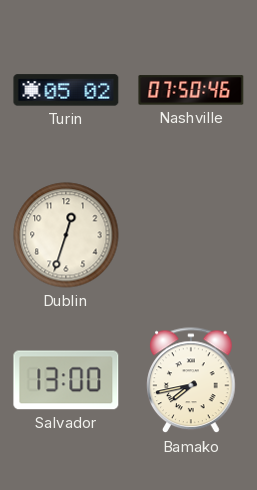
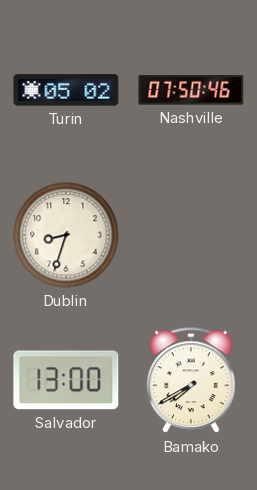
Dublin: 12:33 -> 8:33 (66, 235)
Bamako: 7:43 -> 7:40 (191, 381)
